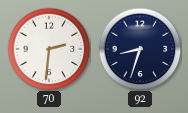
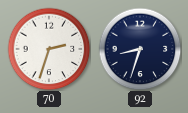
70: 2:31 -> 2:33 (49, 49)
